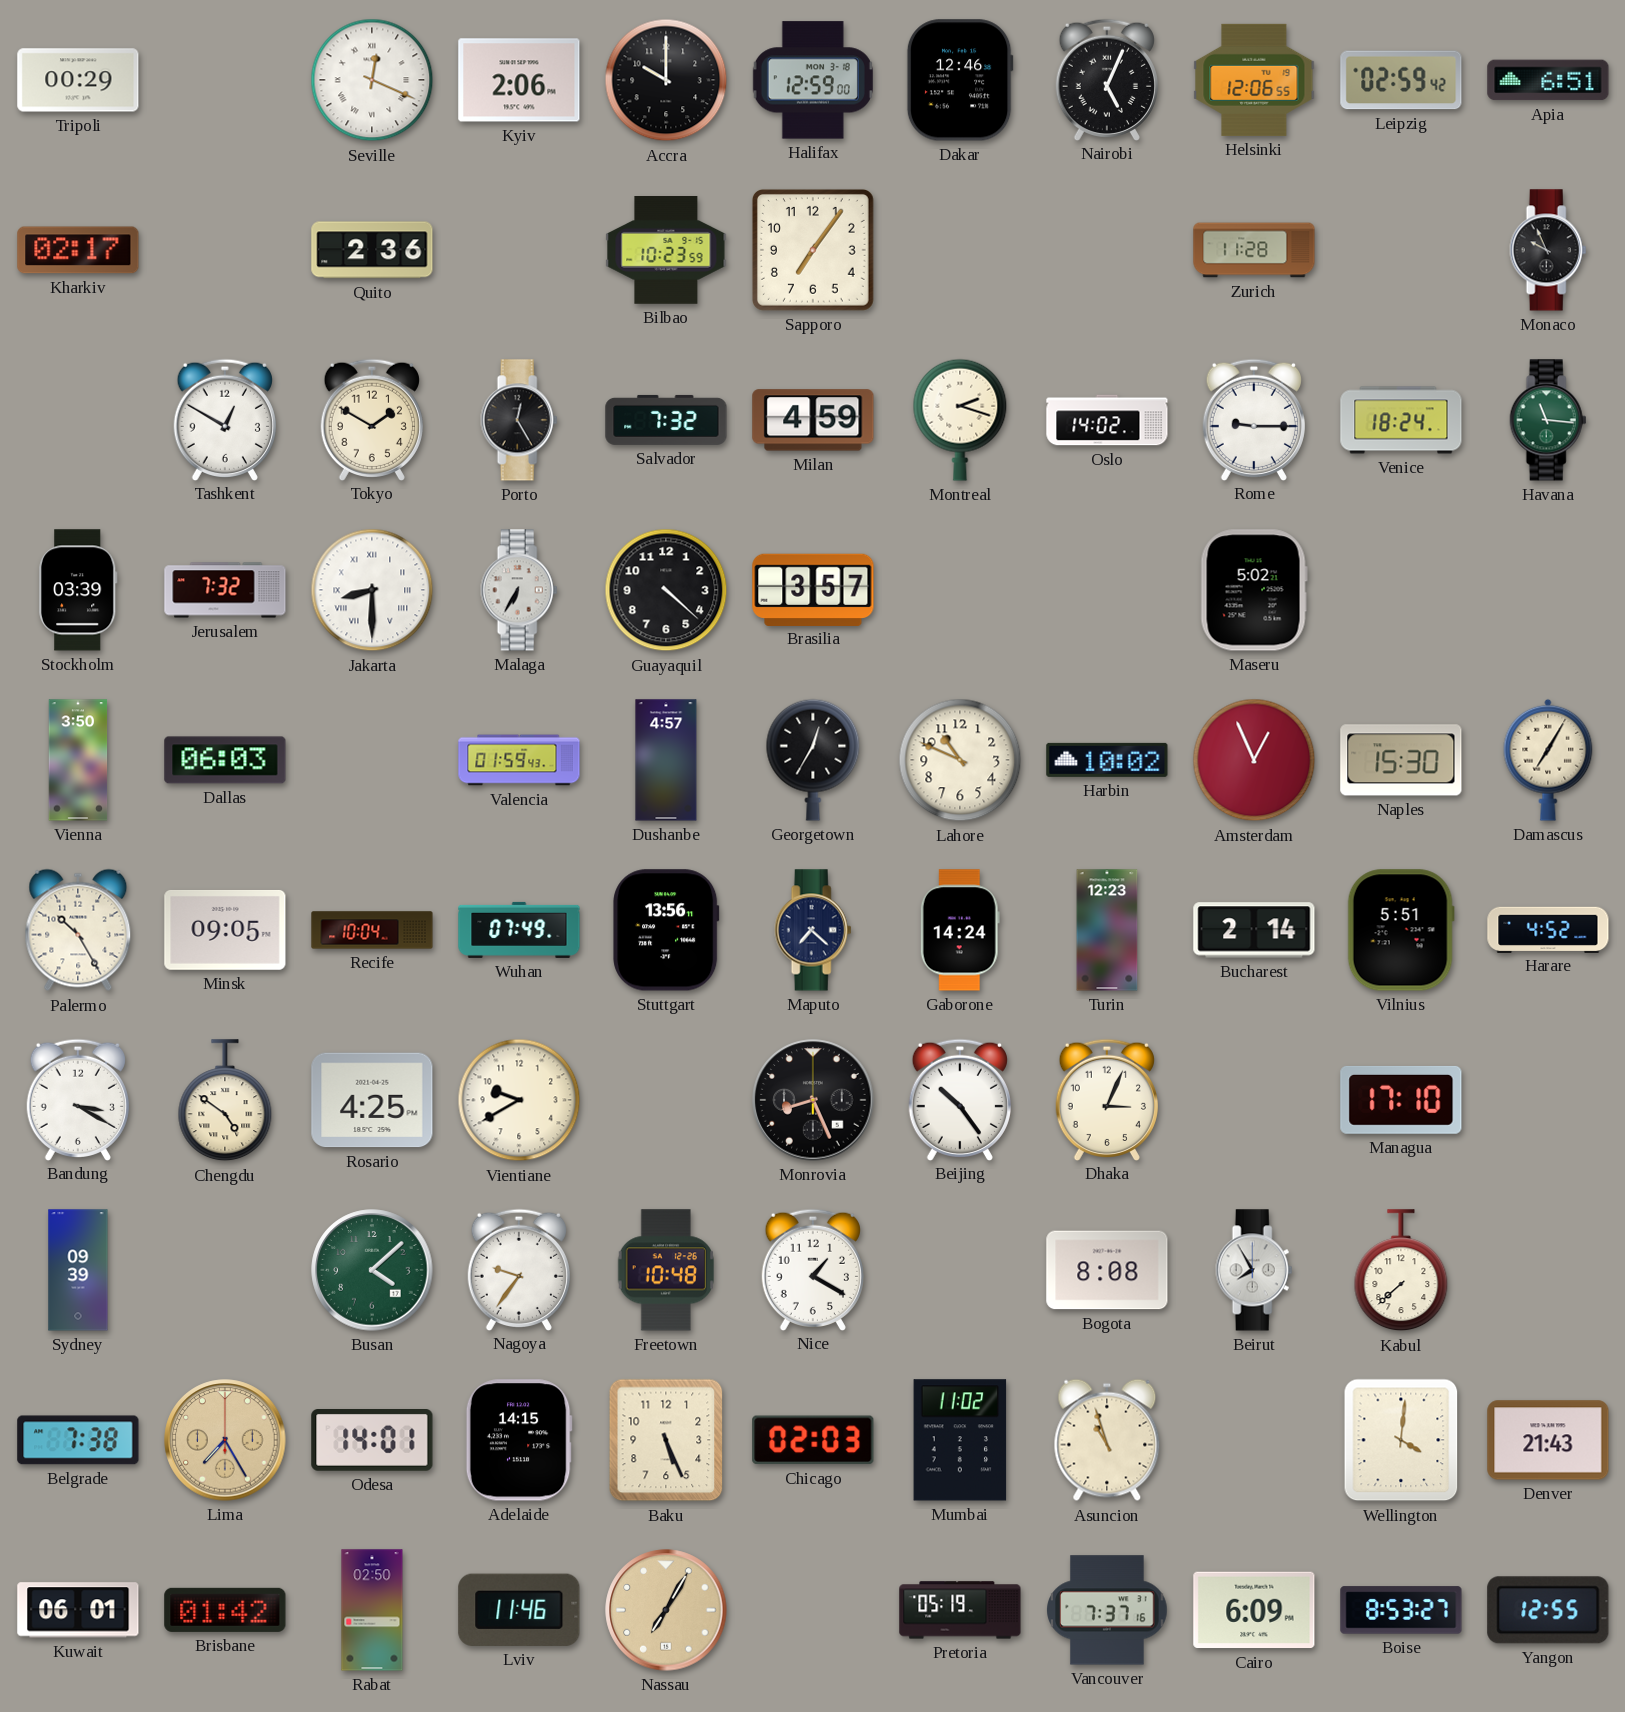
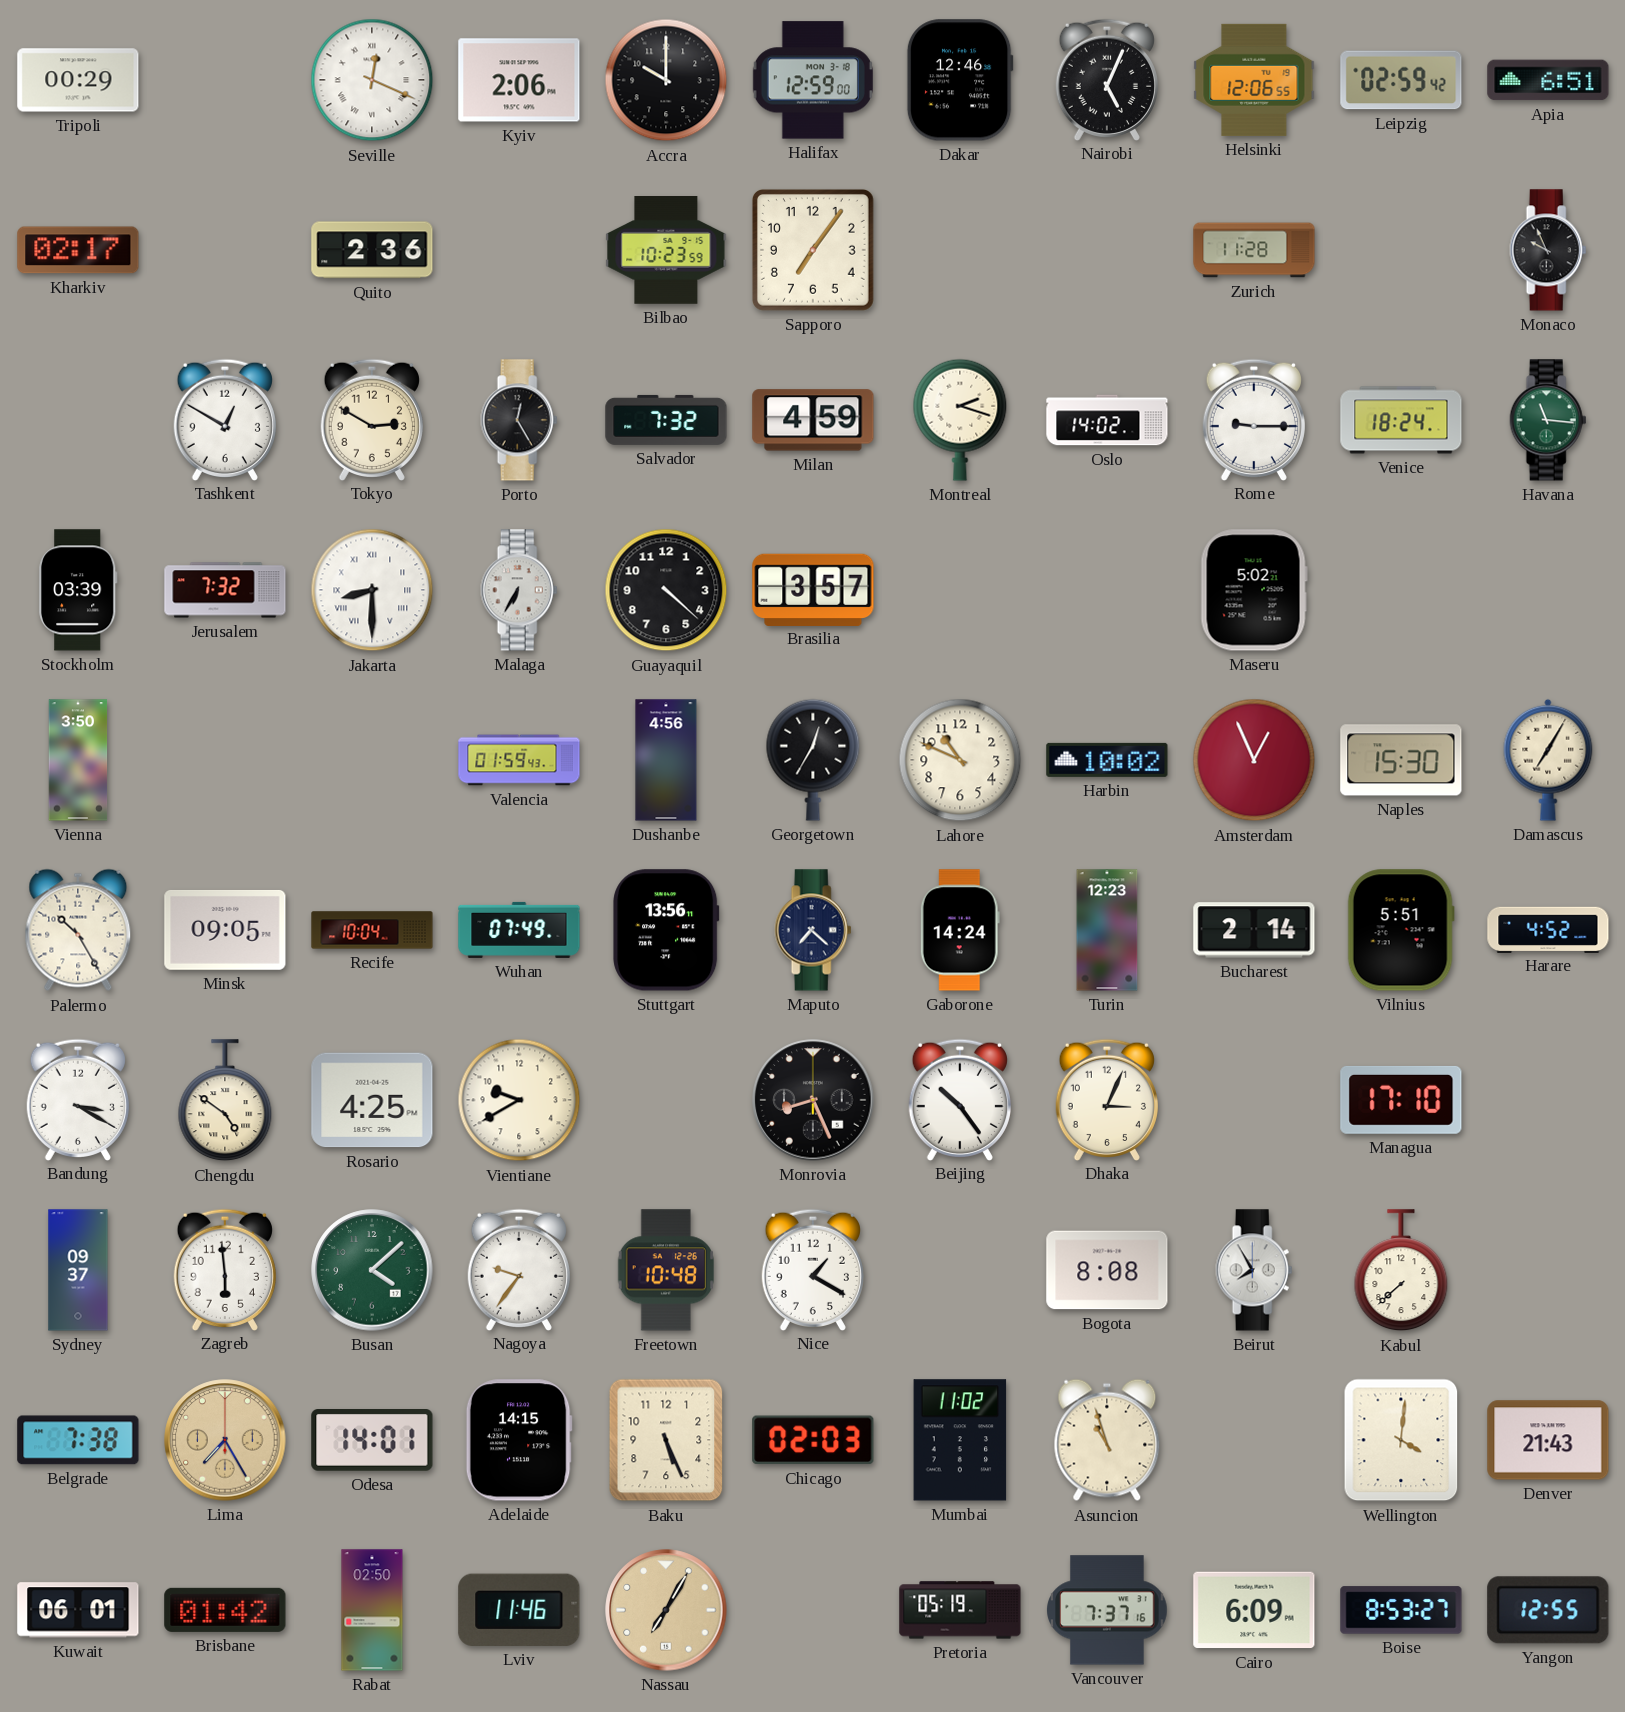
Tokyo: 1:50 -> 2:50 (371, 419)
Dallas: 06:03 -> none (225, 760)
Dushanbe: 4:57 -> 4:56 (666, 760)
Sydney: 09:39 -> 09:37 (78, 1270)
Zagreb: none -> 5:59 (224, 1269)
